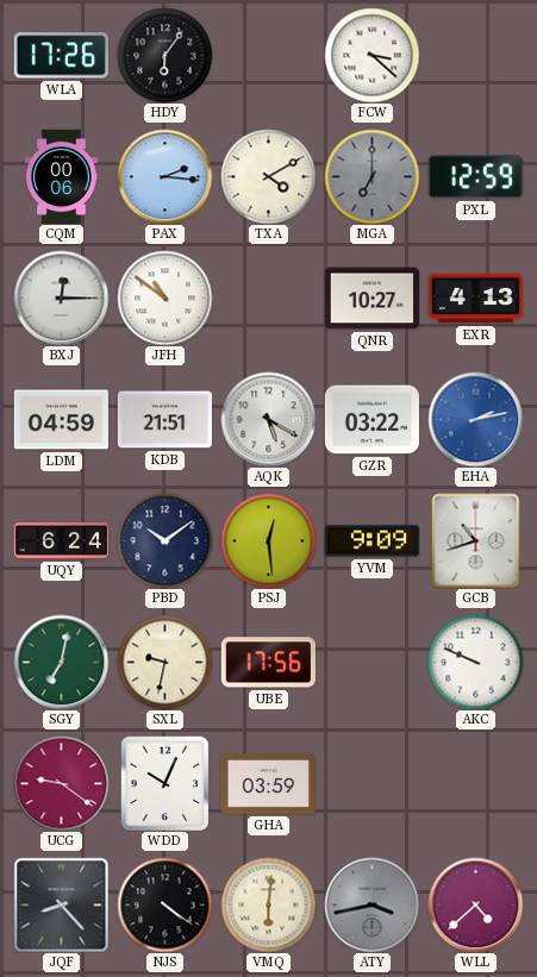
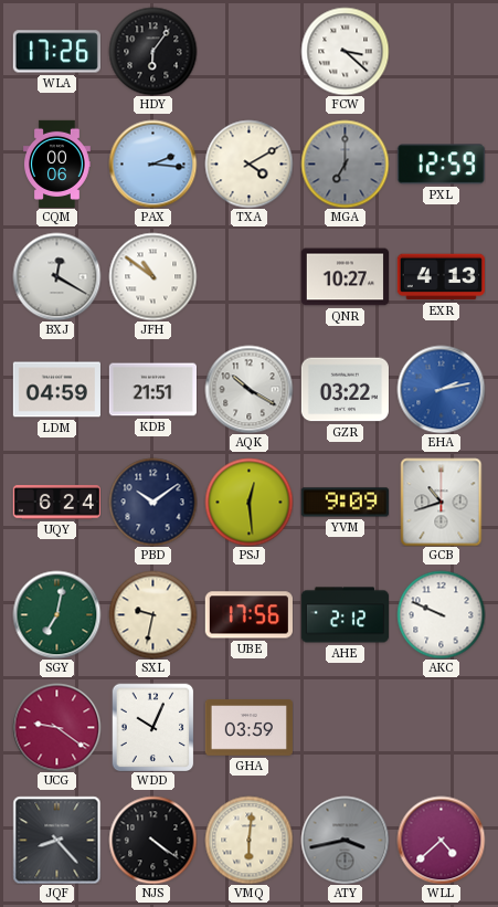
BXJ: 12:15 -> 12:20 (56, 276)
AQK: 5:20 -> 10:20 (248, 389)
AHE: none -> 2:12 (345, 615)
